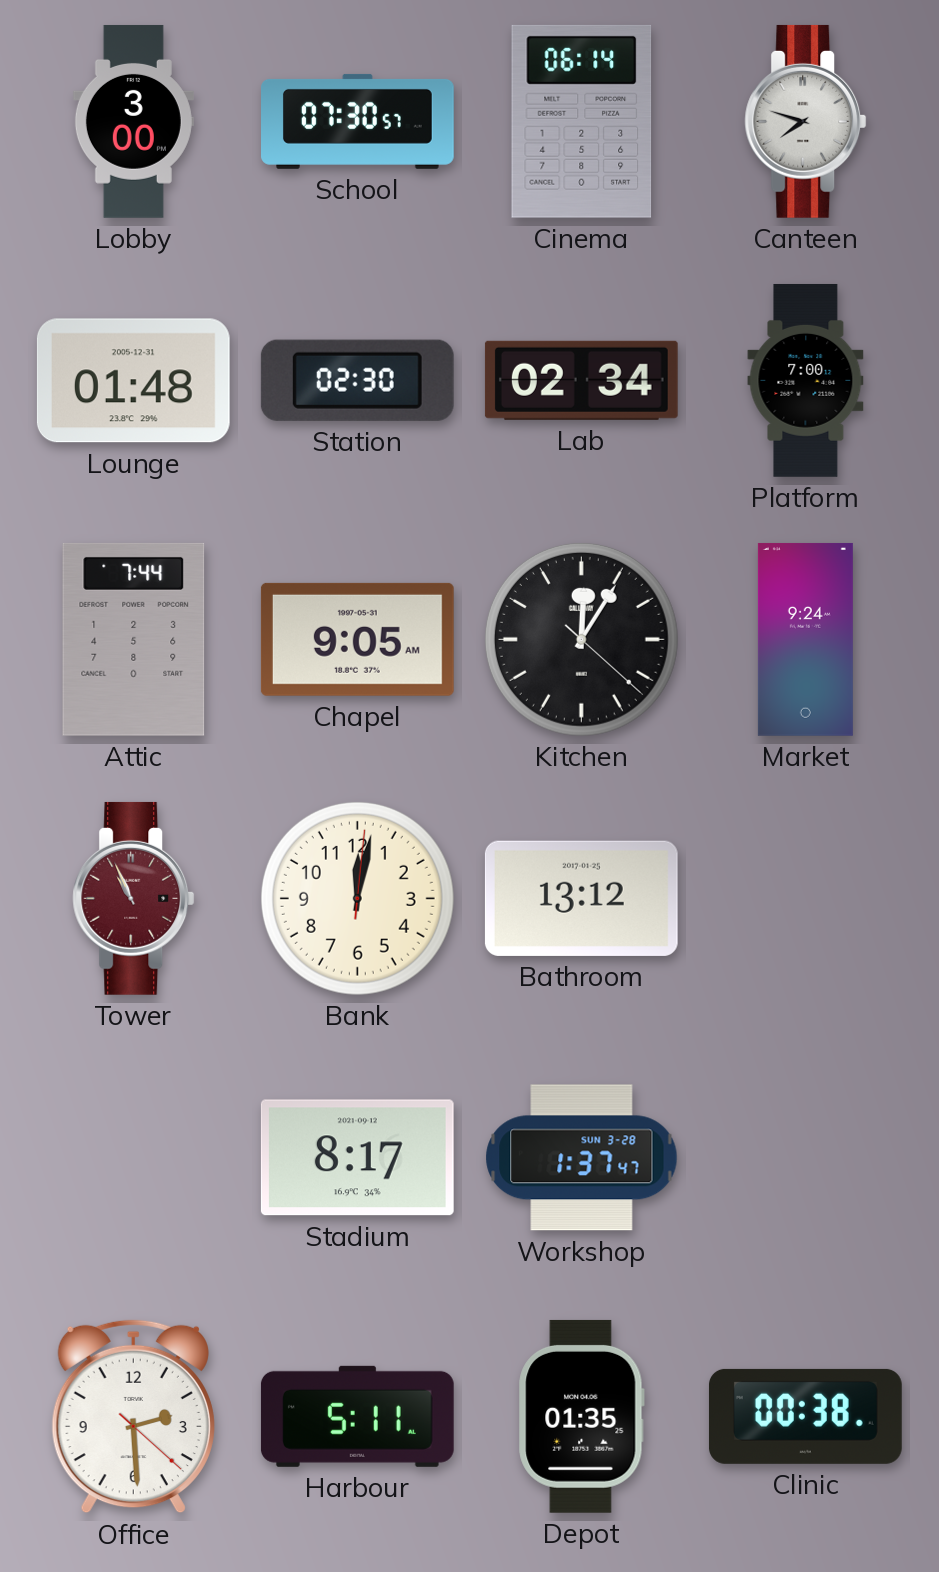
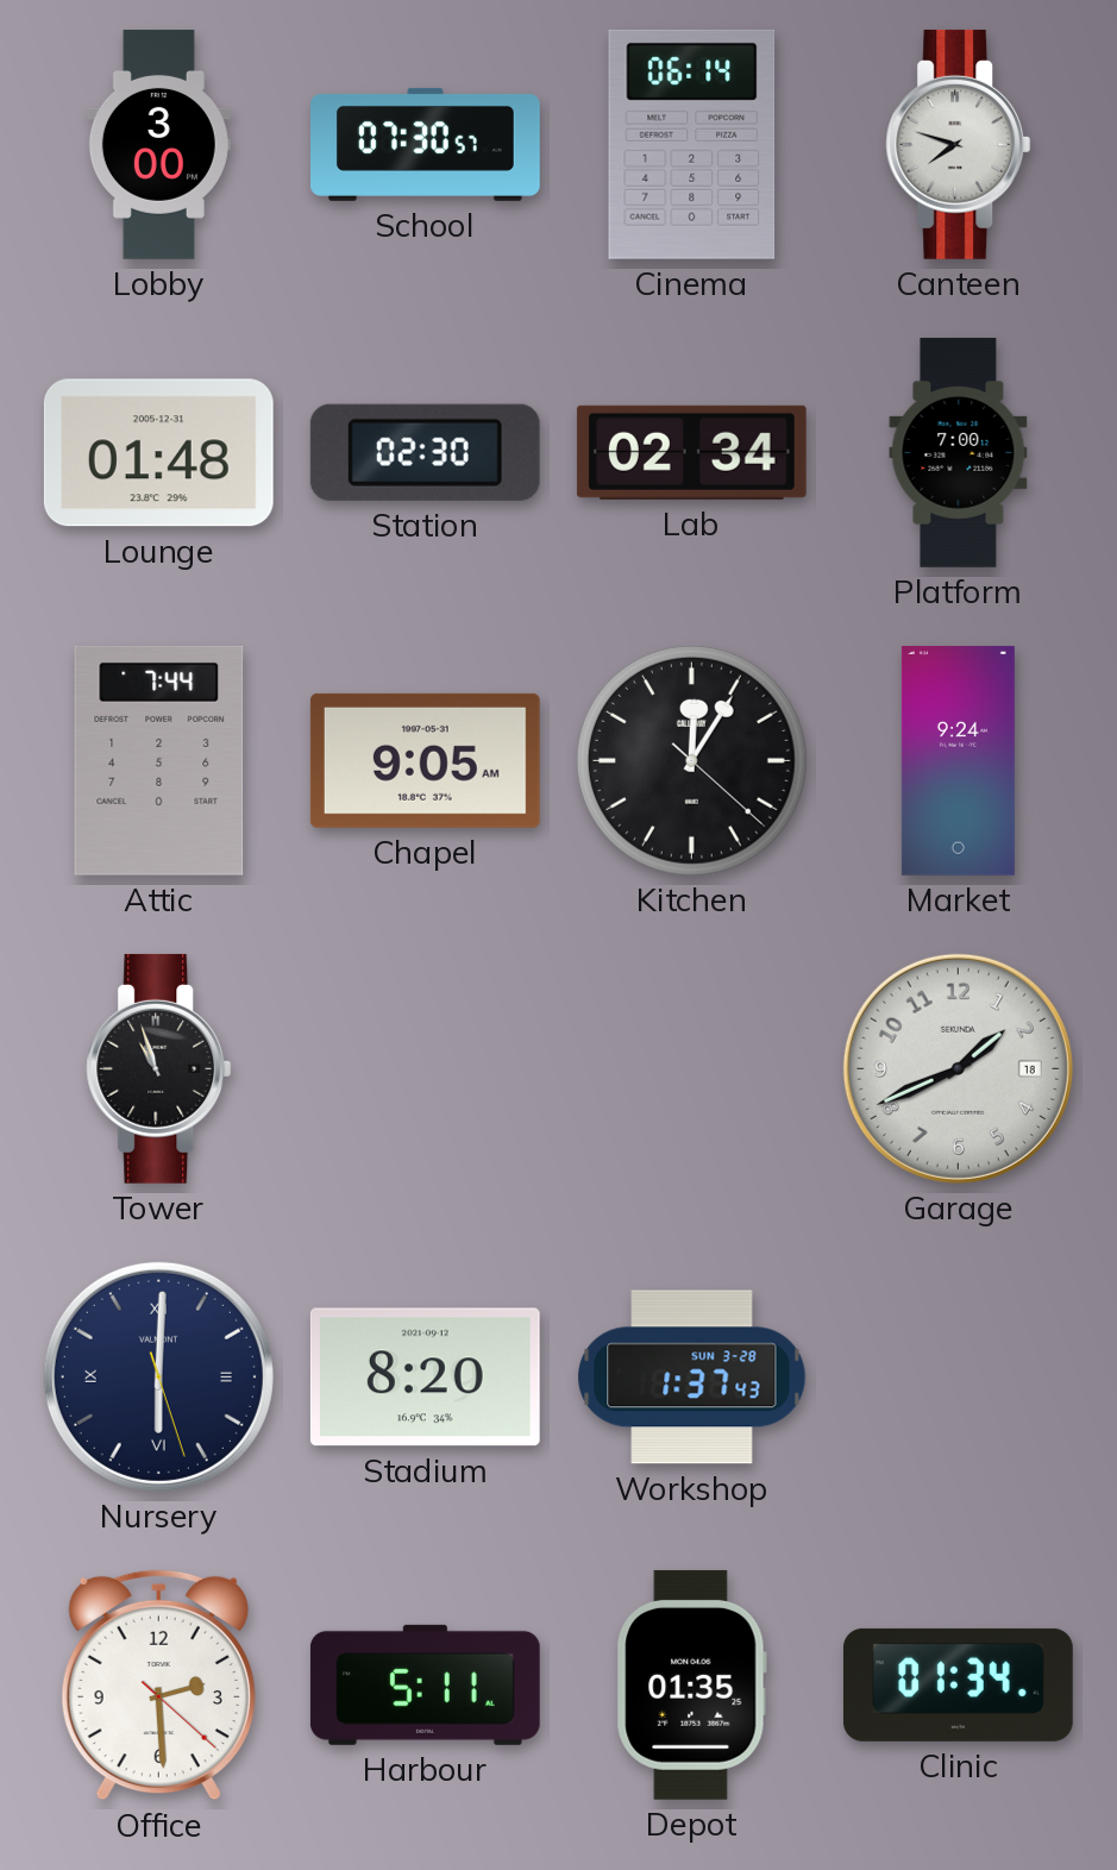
Tower: 10:56 -> 10:57 (159, 1068)
Tower dial: burgundy -> black (159, 1068)
Bank: 12:02 -> none (357, 898)
Bathroom: 13:12 -> none (581, 898)
Garage: none -> 1:41 (958, 1068)
Nursery: none -> 6:00 (158, 1376)
Stadium: 8:17 -> 8:20 (425, 1378)
Workshop: 1:37:47 -> 1:37:43 (692, 1378)
Clinic: 00:38 -> 01:34 (958, 1684)
